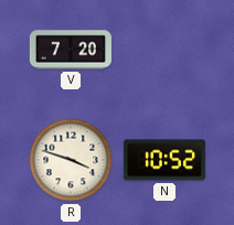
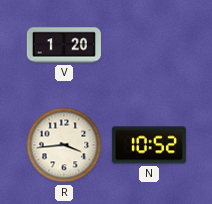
V: 7:20 -> 1:20 (64, 45)
R: 3:48 -> 3:44 (64, 145)
